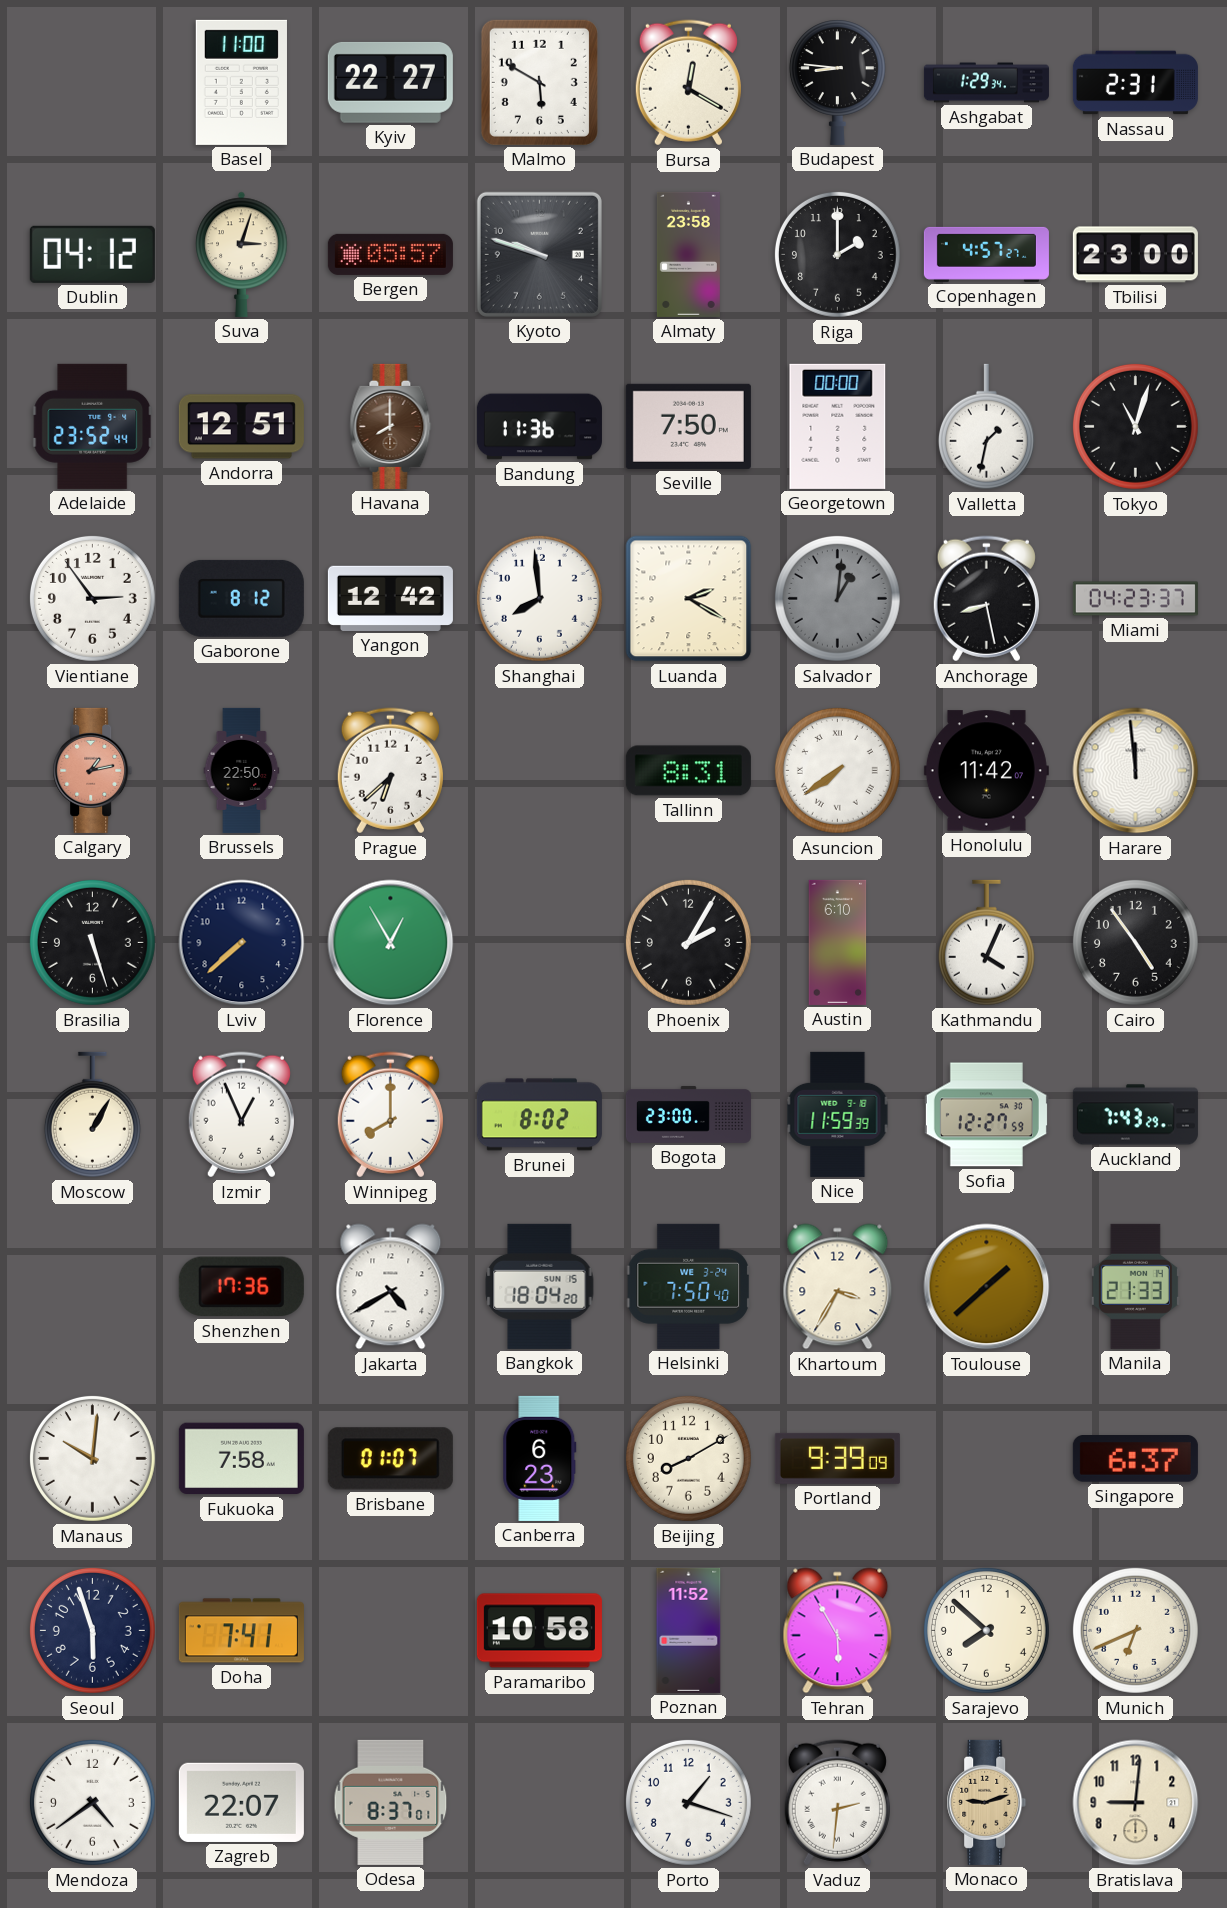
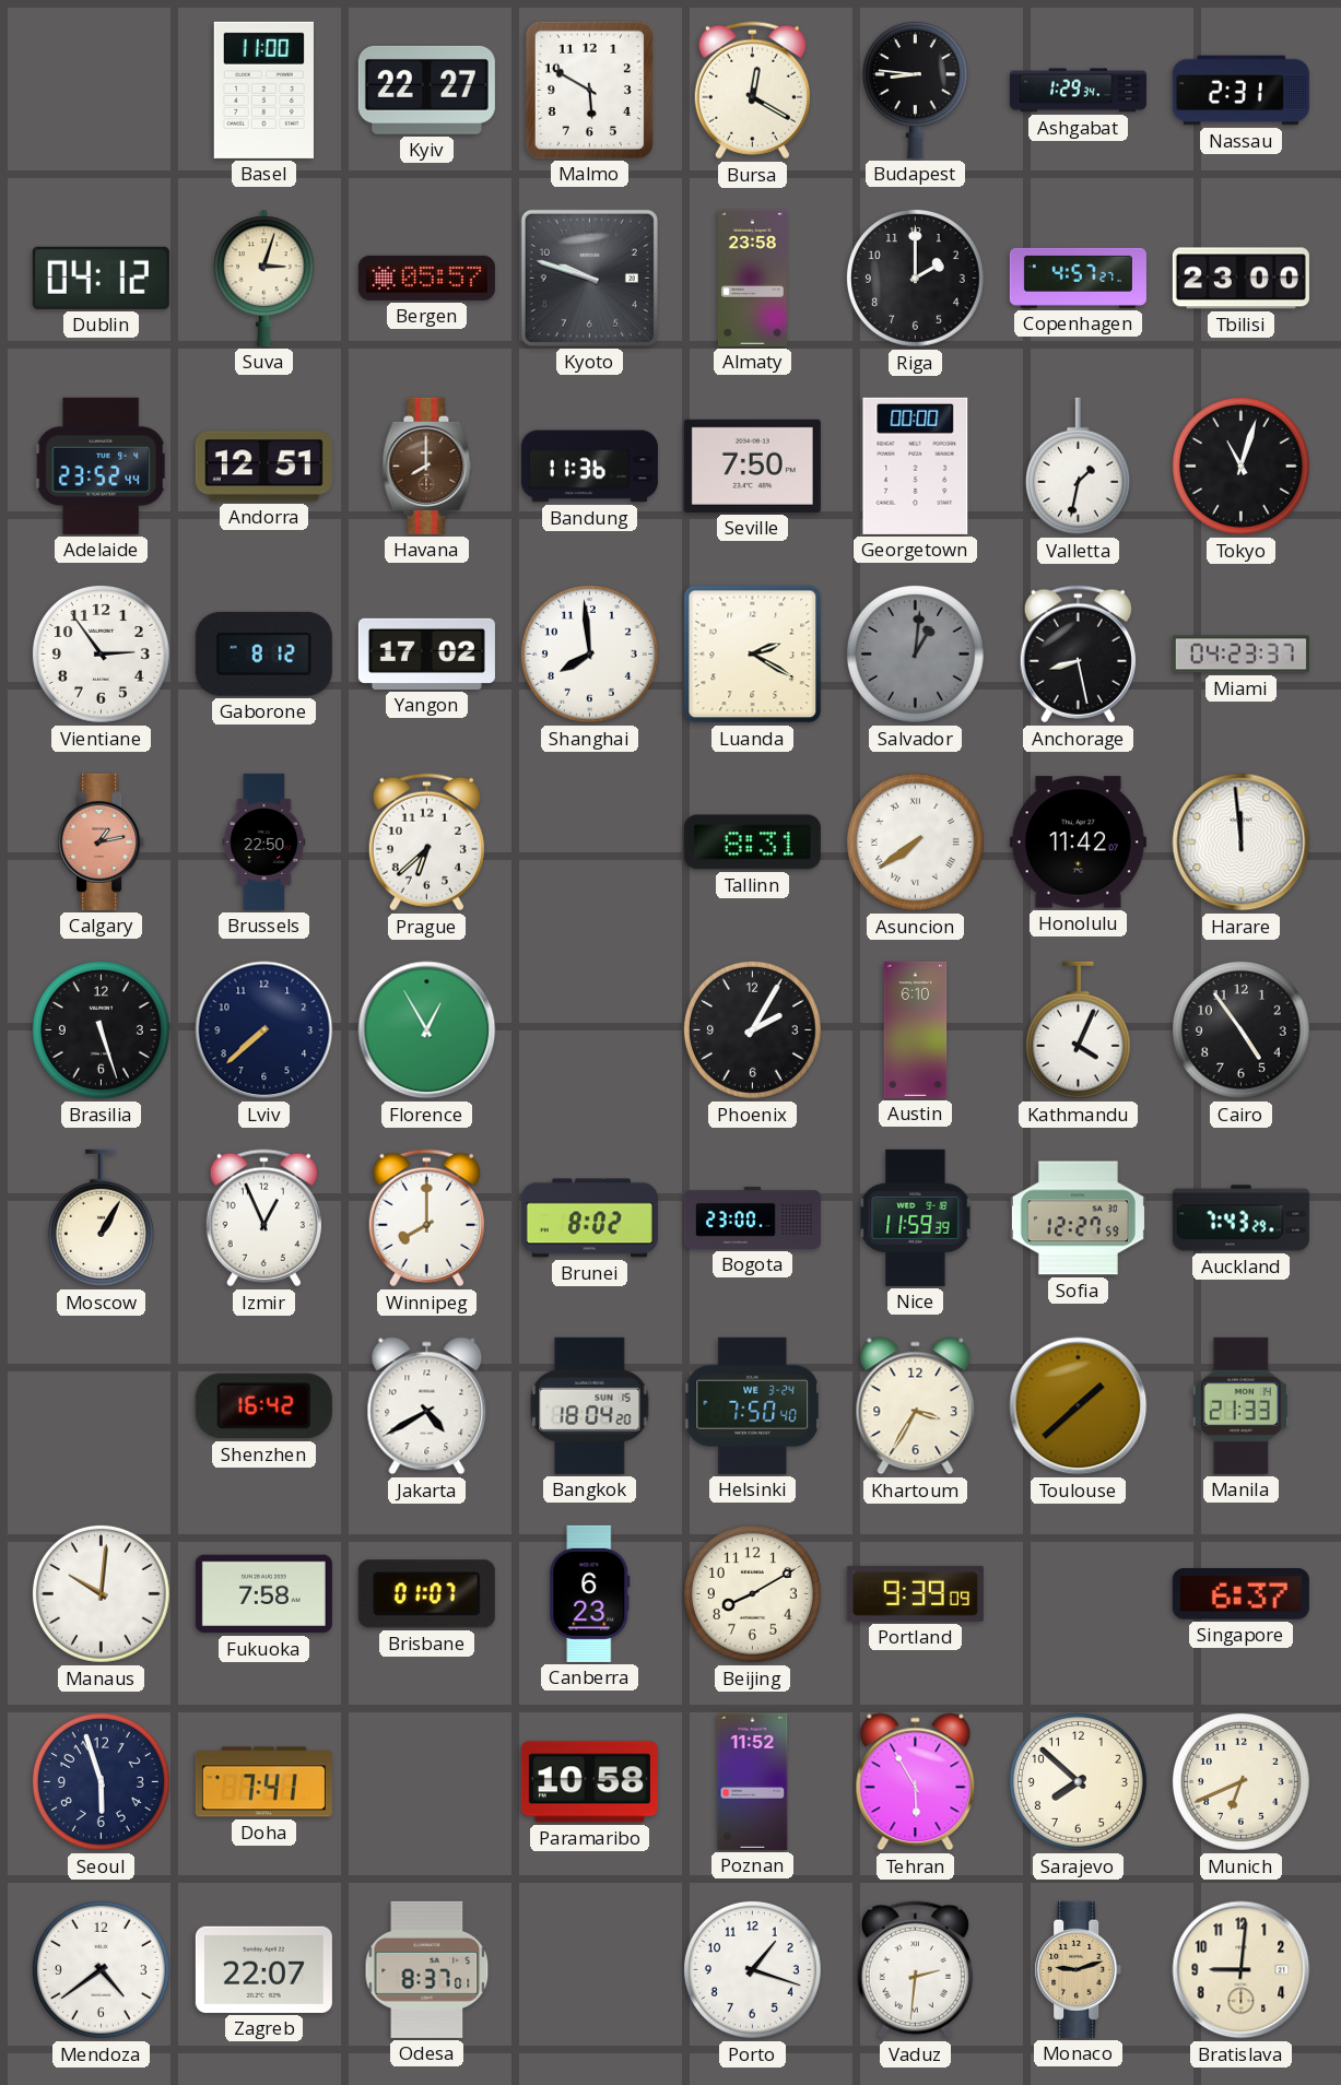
Yangon: 12:42 -> 17:02 (426, 653)
Shenzhen: 17:36 -> 16:42 (263, 1406)
